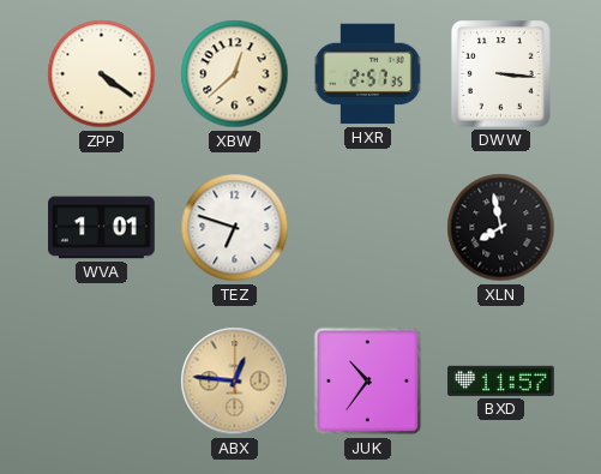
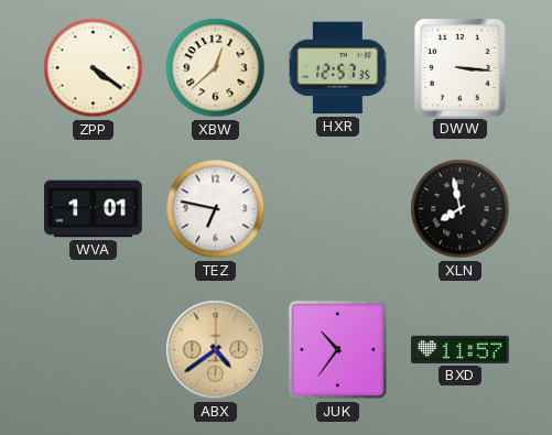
HXR: 2:57 -> 12:57 (337, 68)
TEZ: 6:48 -> 6:47 (216, 209)
ABX: 12:46 -> 4:39 (216, 350)
